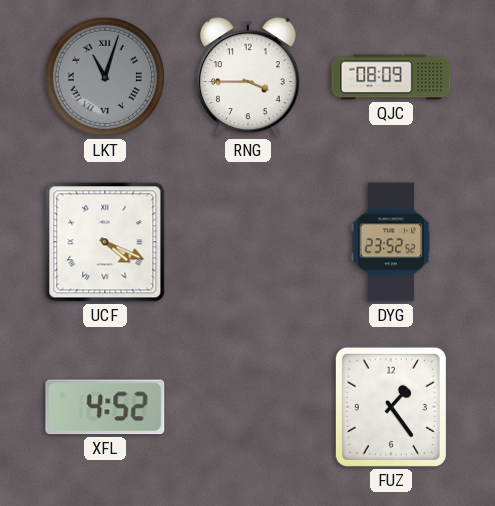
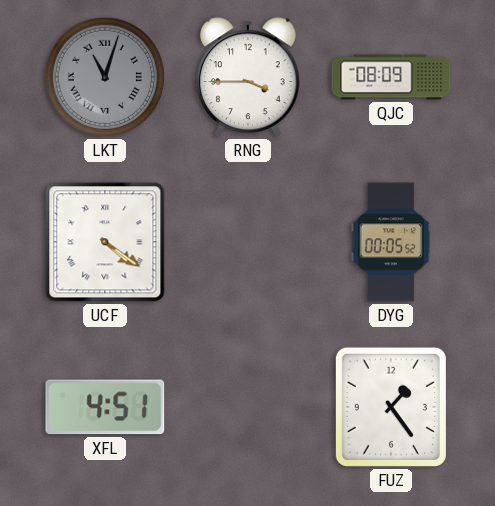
UCF: 4:19 -> 4:21 (105, 242)
DYG: 23:52 -> 00:05 (391, 242)
XFL: 4:52 -> 4:51 (105, 407)
